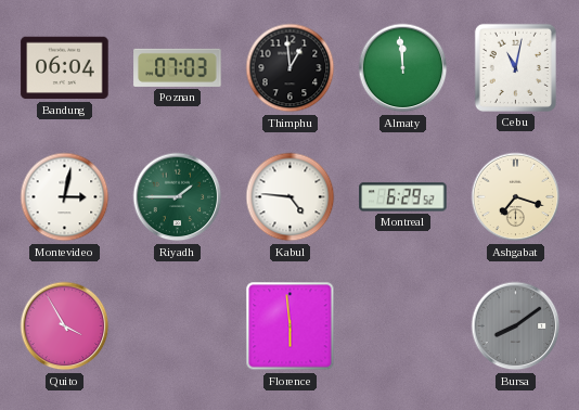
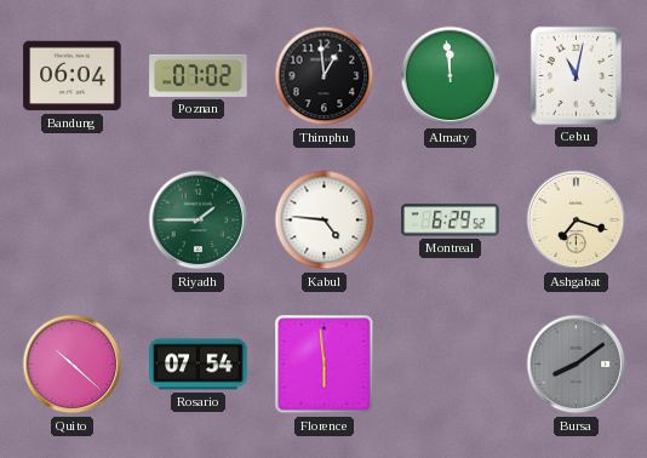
Poznan: 07:03 -> 07:02 (199, 75)
Montevideo: 3:02 -> none (65, 197)
Quito: 3:55 -> 10:22 (73, 365)
Rosario: none -> 07:54 (199, 365)
